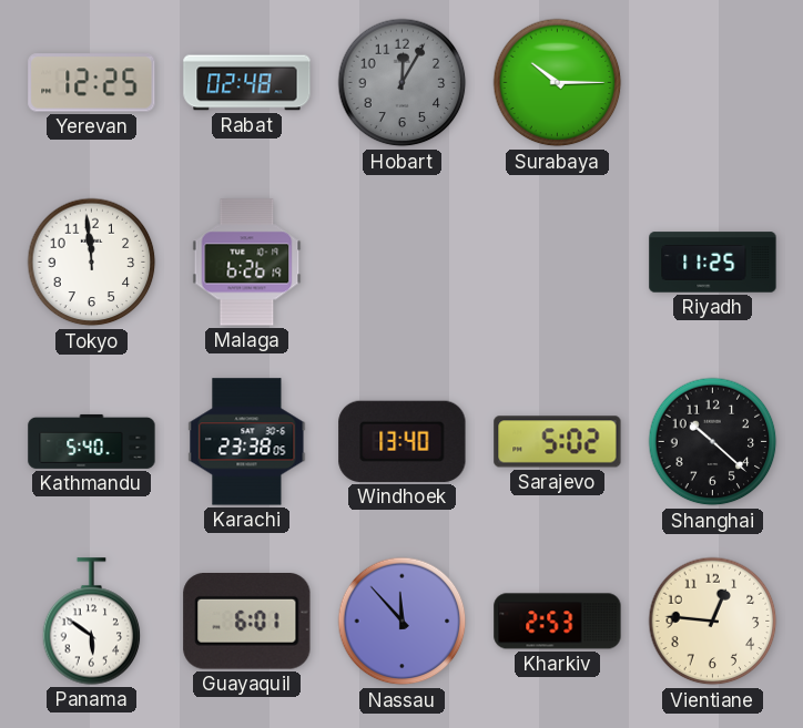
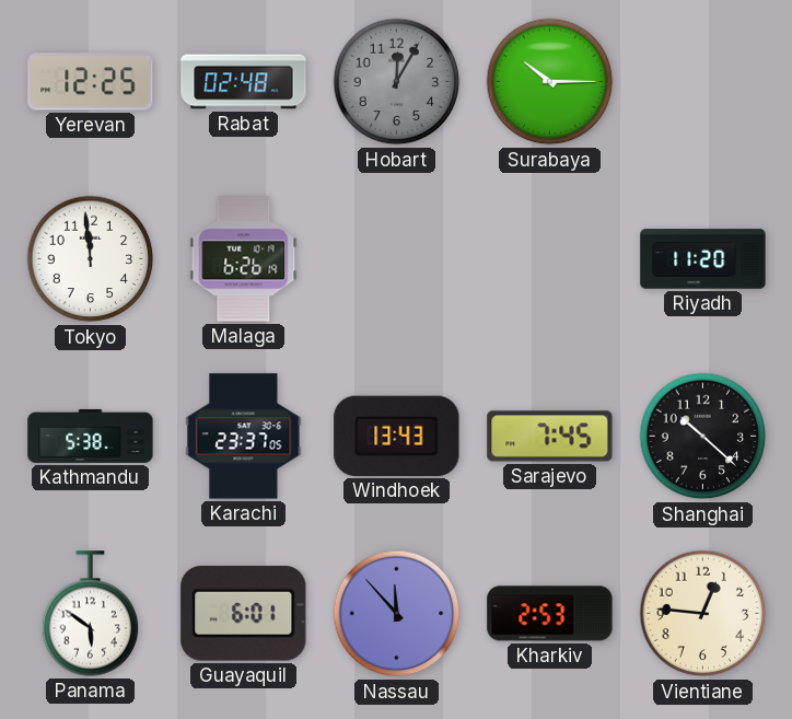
Riyadh: 11:25 -> 11:20 (703, 259)
Kathmandu: 5:40 -> 5:38 (91, 436)
Karachi: 23:38 -> 23:37 (244, 437)
Windhoek: 13:40 -> 13:43 (397, 436)
Sarajevo: 5:02 -> 7:45 (550, 437)
